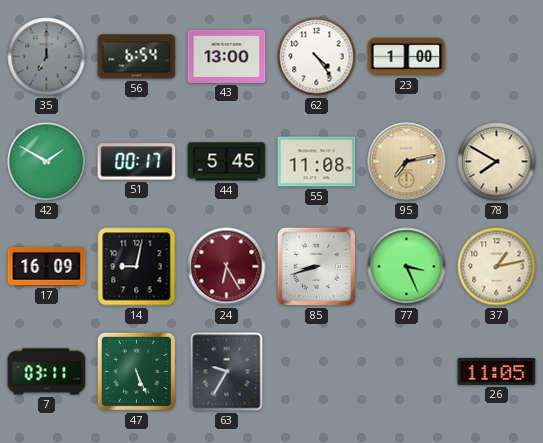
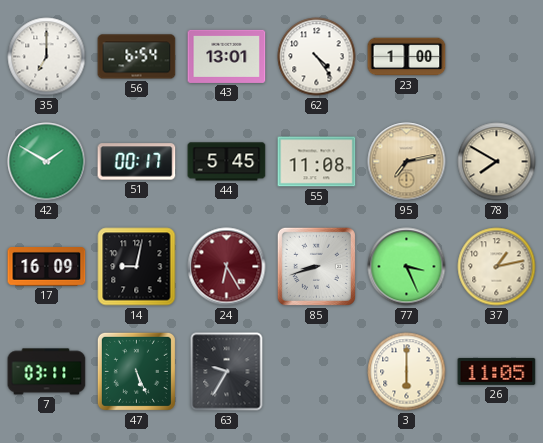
35 dial: grey -> white (47, 57)
43: 13:00 -> 13:01 (227, 56)
3: none -> 6:00 (407, 372)
